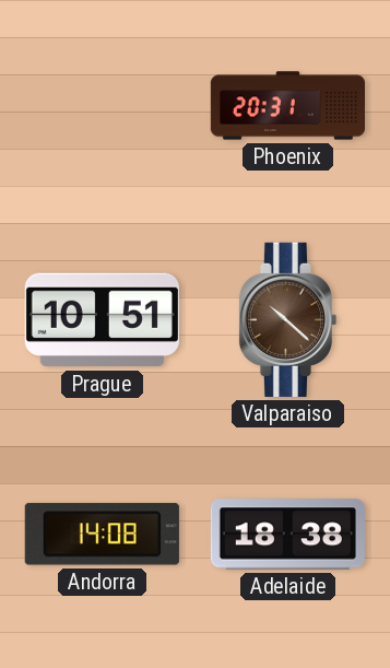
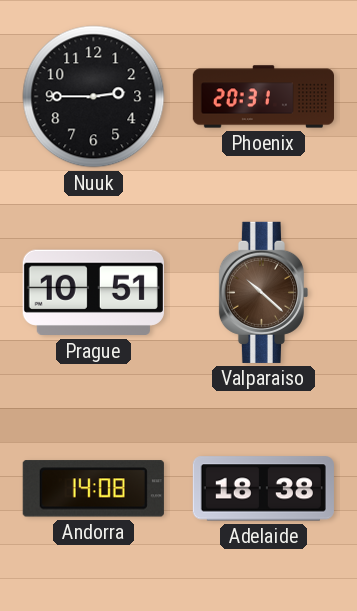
Nuuk: none -> 2:45 (94, 97)
